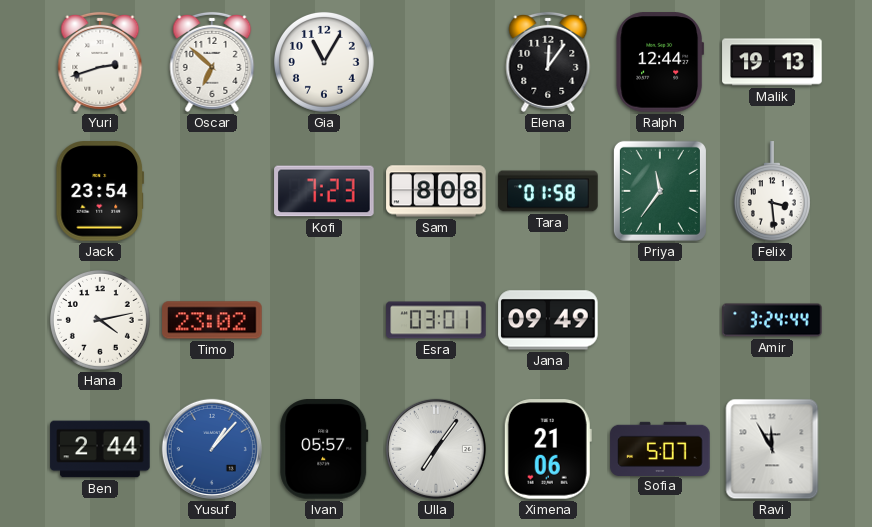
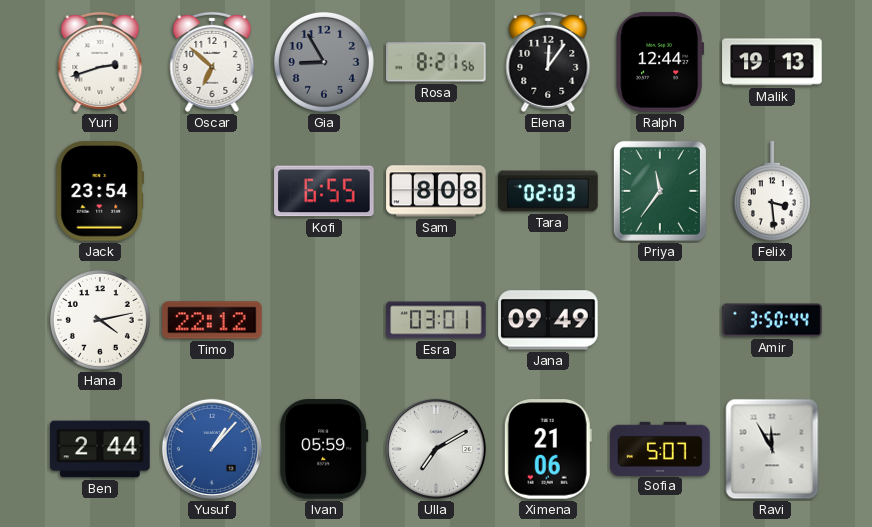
Gia: 11:05 -> 8:55 (324, 62)
Gia dial: white -> grey (324, 62)
Rosa: none -> 8:21 (436, 62)
Kofi: 7:23 -> 6:55 (324, 191)
Tara: 01:58 -> 02:03 (548, 191)
Timo: 23:02 -> 22:12 (212, 320)
Amir: 3:24 -> 3:50 (772, 320)
Ivan: 05:57 -> 05:59 (324, 449)
Ulla: 7:06 -> 7:10 (436, 449)
